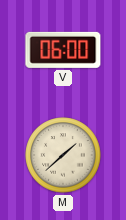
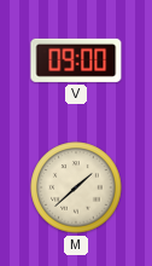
V: 06:00 -> 09:00 (76, 60)
